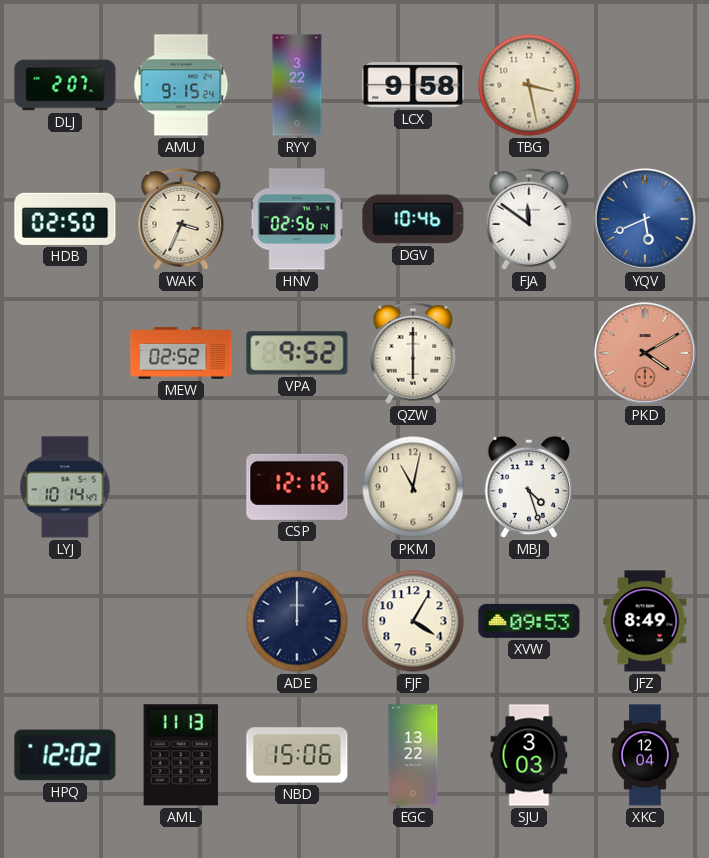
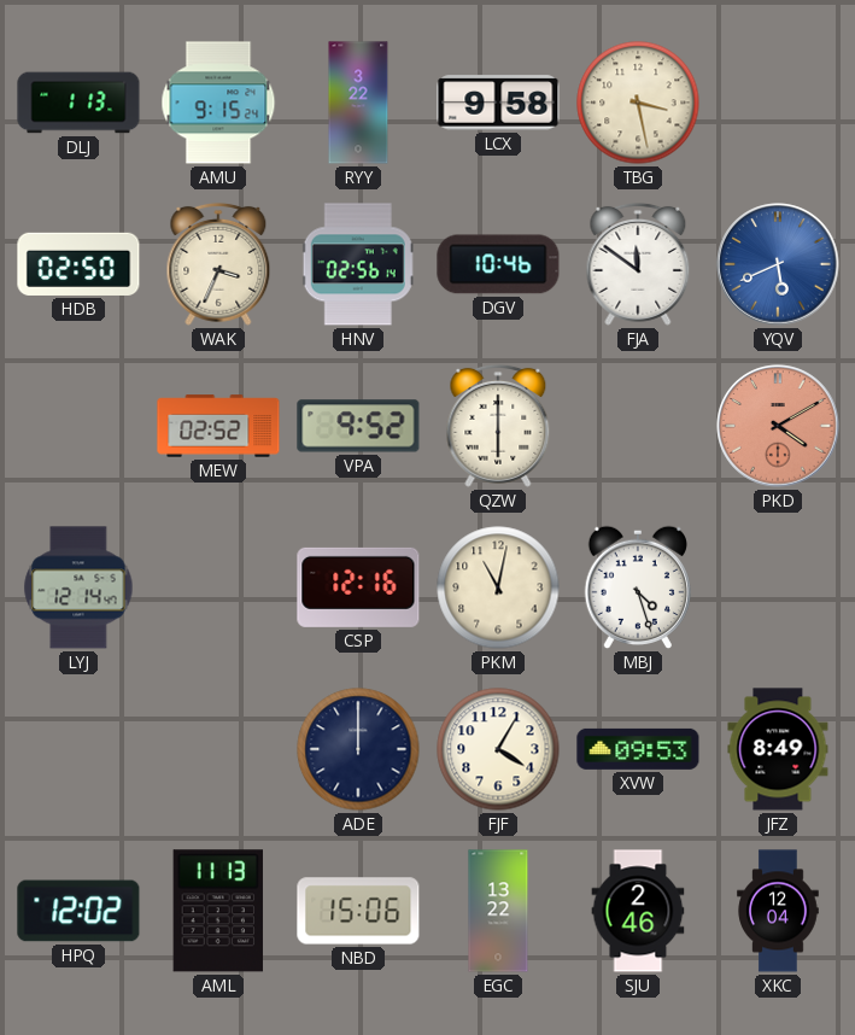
DLJ: 2:07 -> 1:13 (78, 103)
LYJ: 10:14 -> 12:14 (78, 587)
SJU: 3:03 -> 2:46 (638, 911)
